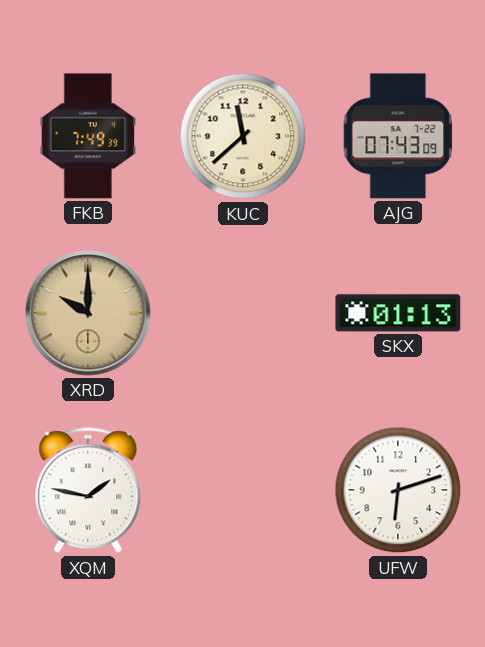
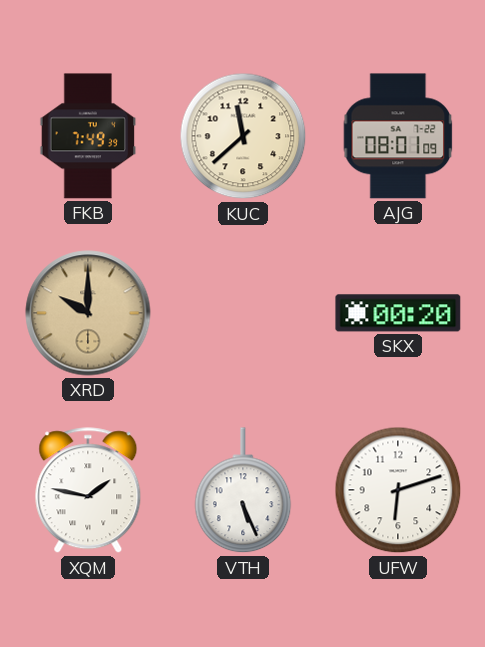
AJG: 07:43 -> 08:01 (398, 136)
SKX: 01:13 -> 00:20 (398, 313)
VTH: none -> 5:26 (243, 491)
